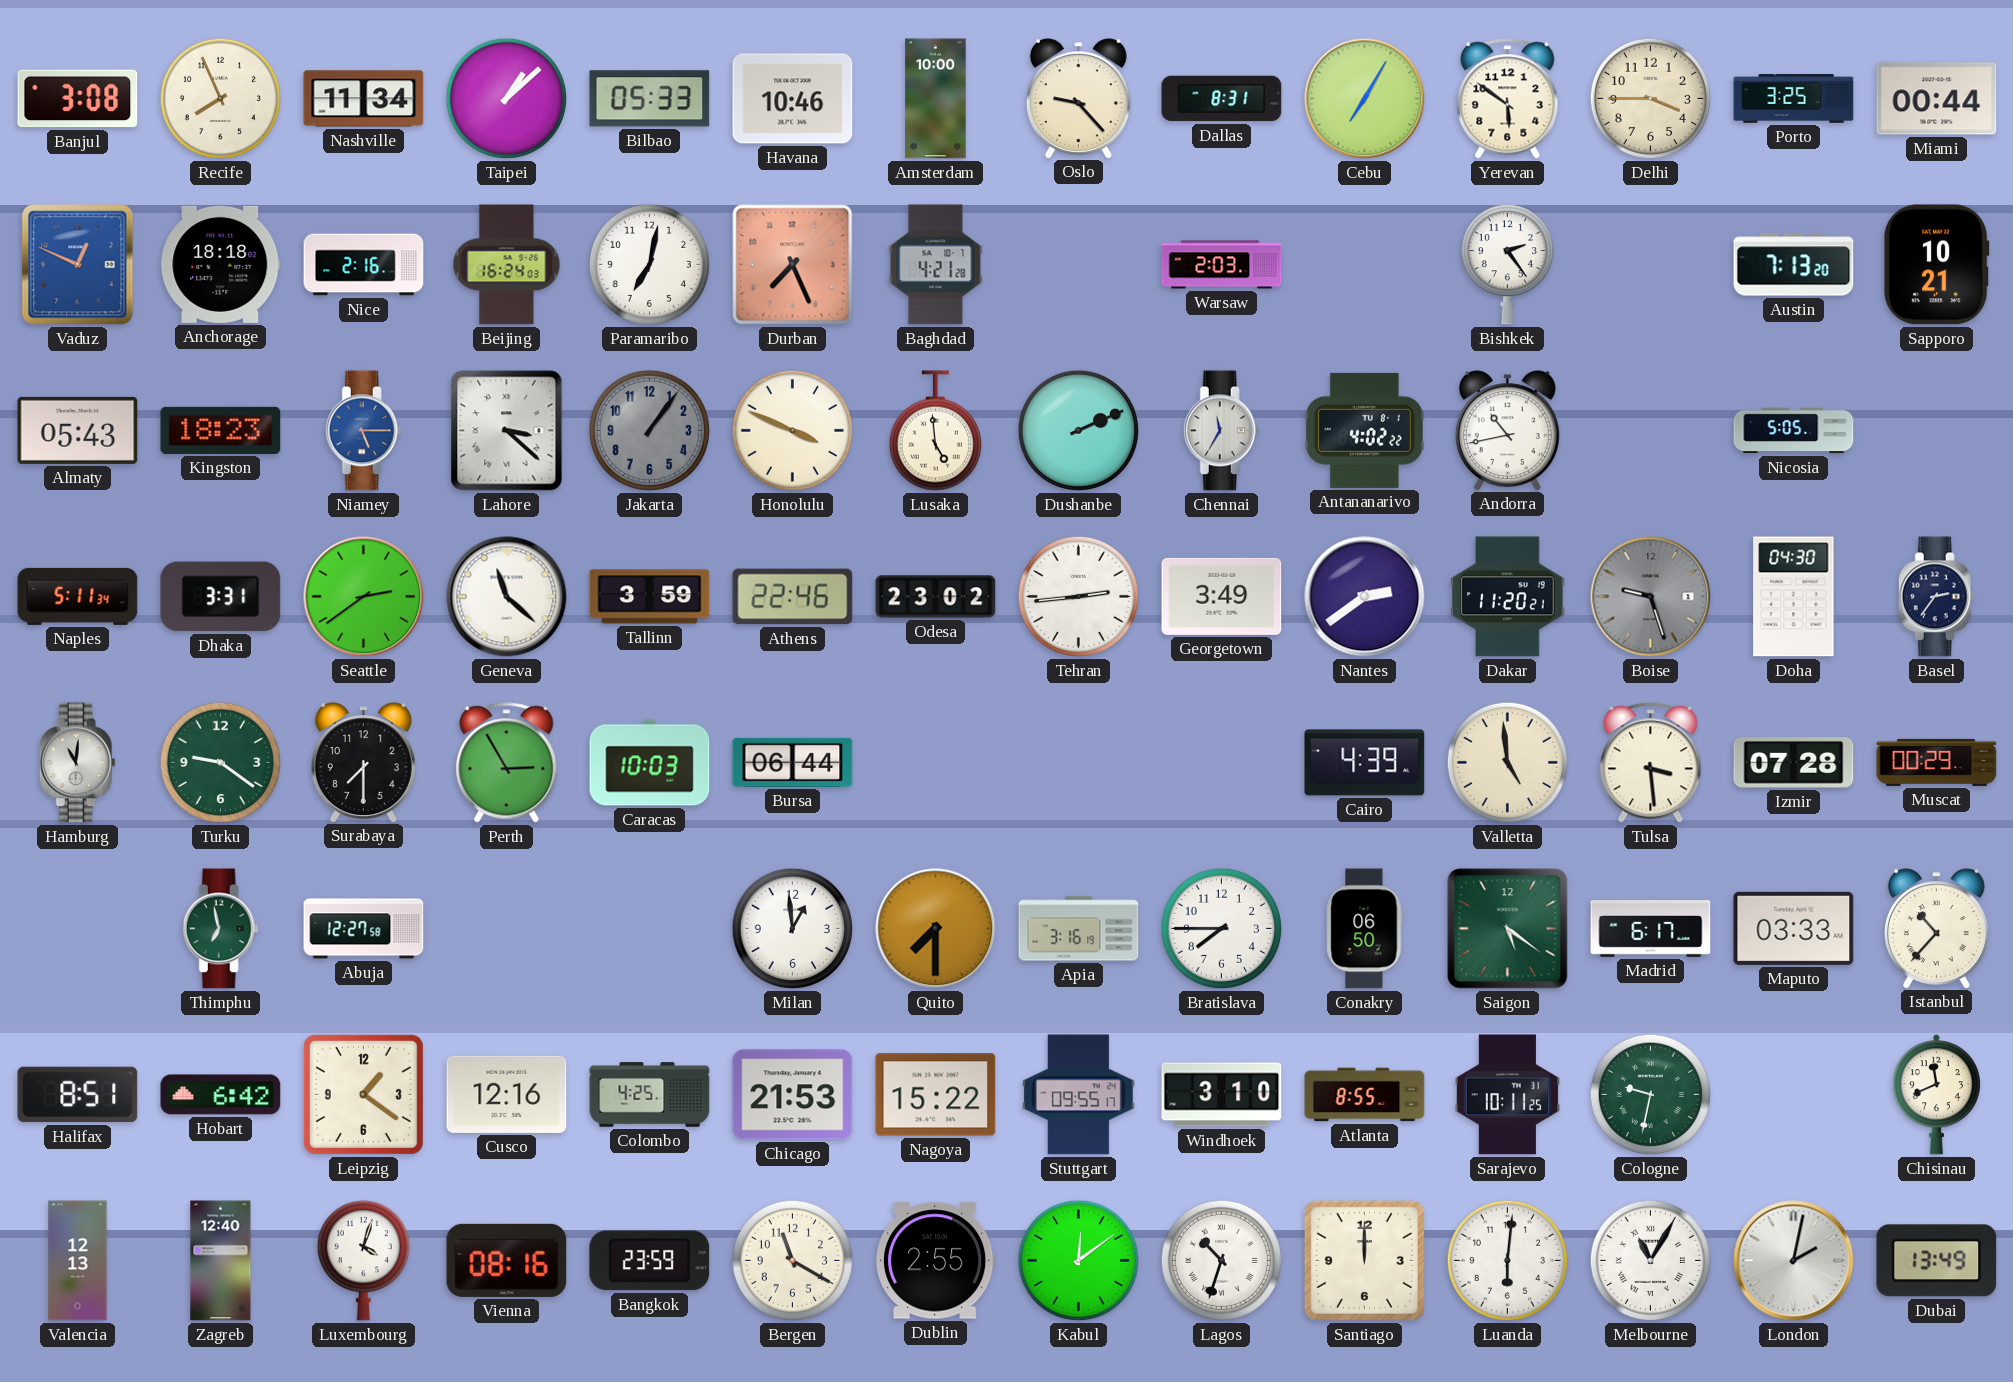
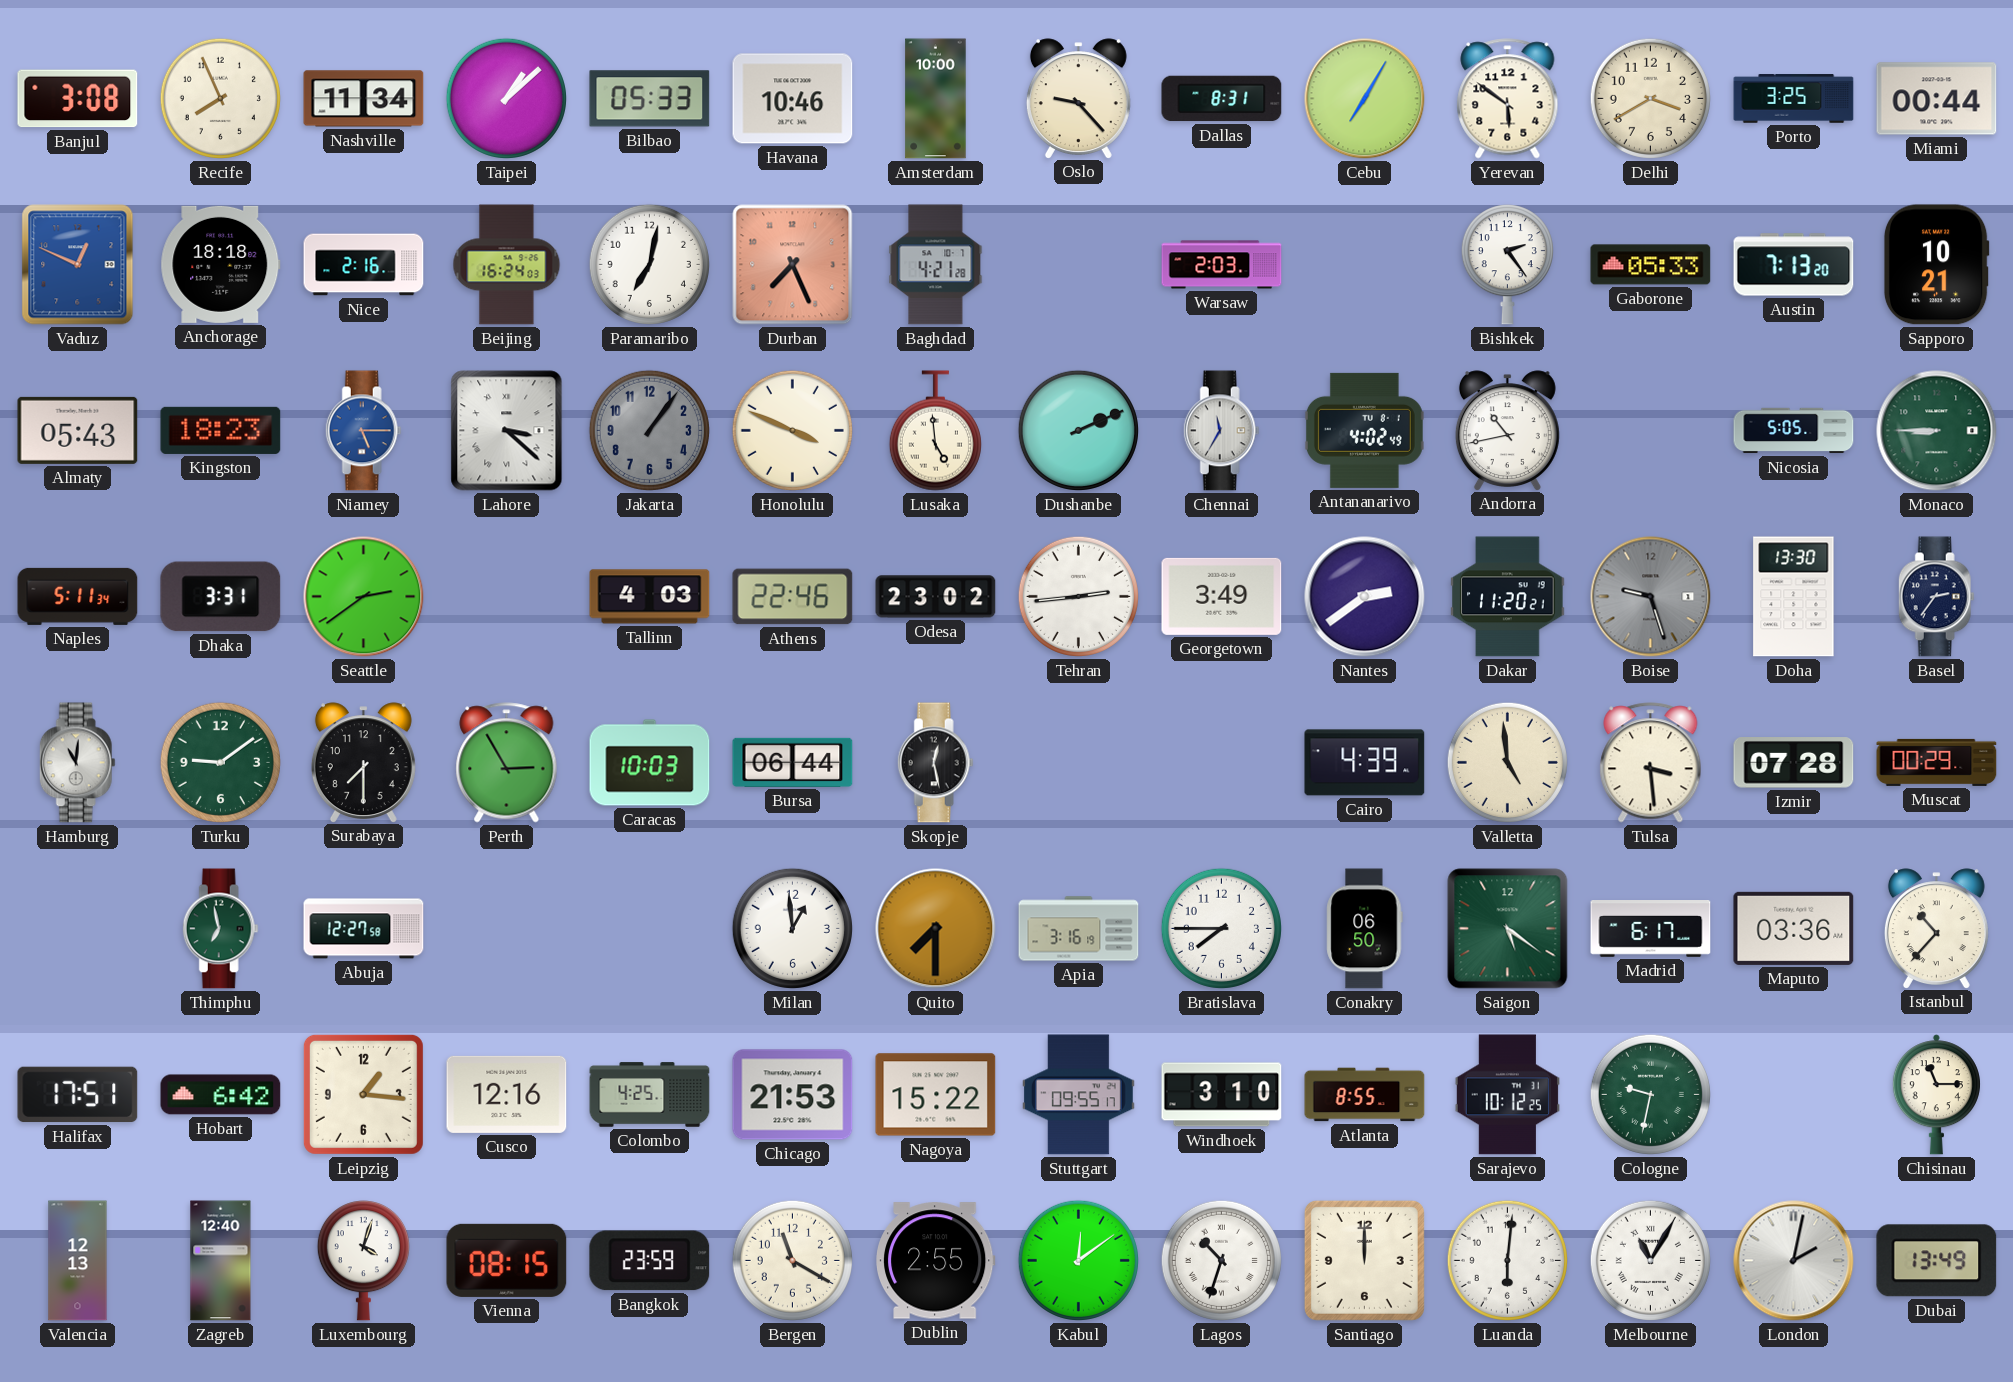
Delhi: 3:45 -> 3:40 (1650, 98)
Gaborone: none -> 05:33 (1651, 265)
Antananarivo: 4:02:22 -> 4:02:49 (1364, 430)
Monaco: none -> 8:45 (1937, 431)
Geneva: 11:22 -> none (507, 597)
Tallinn: 3:59 -> 4:03 (650, 597)
Doha: 04:30 -> 13:30 (1794, 597)
Turku: 9:21 -> 9:09 (220, 762)
Skopje: none -> 12:28 (935, 763)
Maputo: 03:33 -> 03:36 (1794, 928)
Halifax: 8:51 -> 17:51 (78, 1095)
Leipzig: 1:21 -> 1:16 (363, 1094)
Sarajevo: 10:11 -> 10:12 (1507, 1095)
Chisinau: 11:41 -> 11:15 (1936, 1095)
Vienna: 08:16 -> 08:15 (507, 1260)
